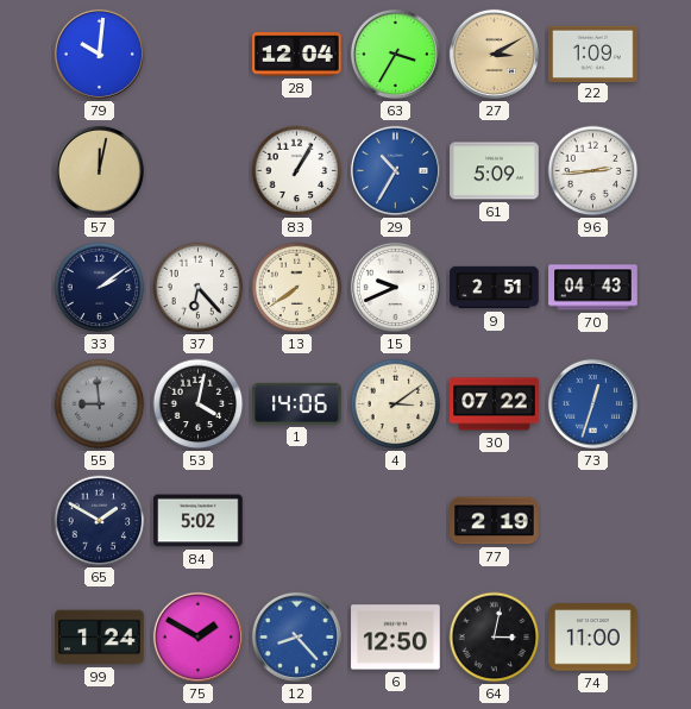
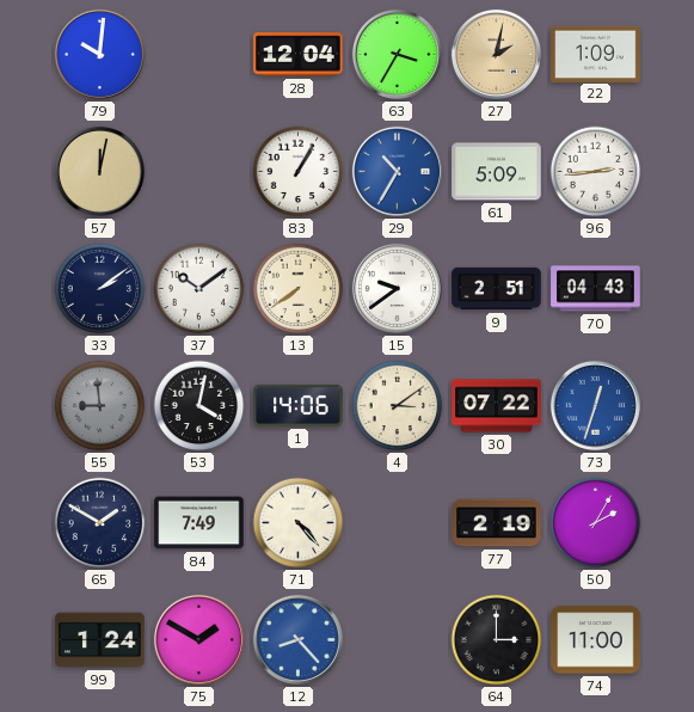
27: 3:10 -> 2:02 (496, 54)
37: 6:23 -> 10:09 (199, 289)
15: 9:41 -> 9:39 (397, 288)
84: 5:02 -> 7:49 (199, 523)
71: none -> 4:23 (299, 523)
50: none -> 2:05 (596, 523)
6: 12:50 -> none (396, 638)
64: 3:02 -> 3:00 (497, 640)
